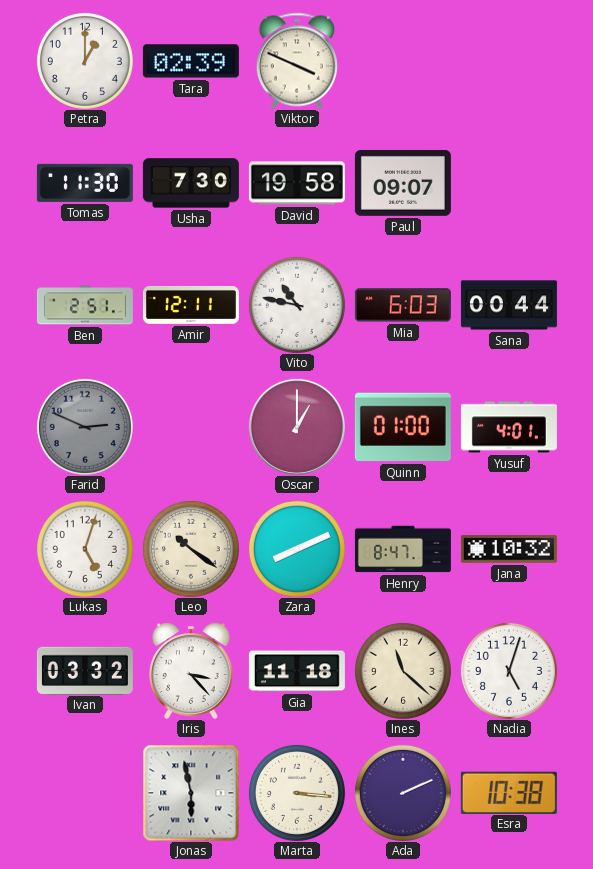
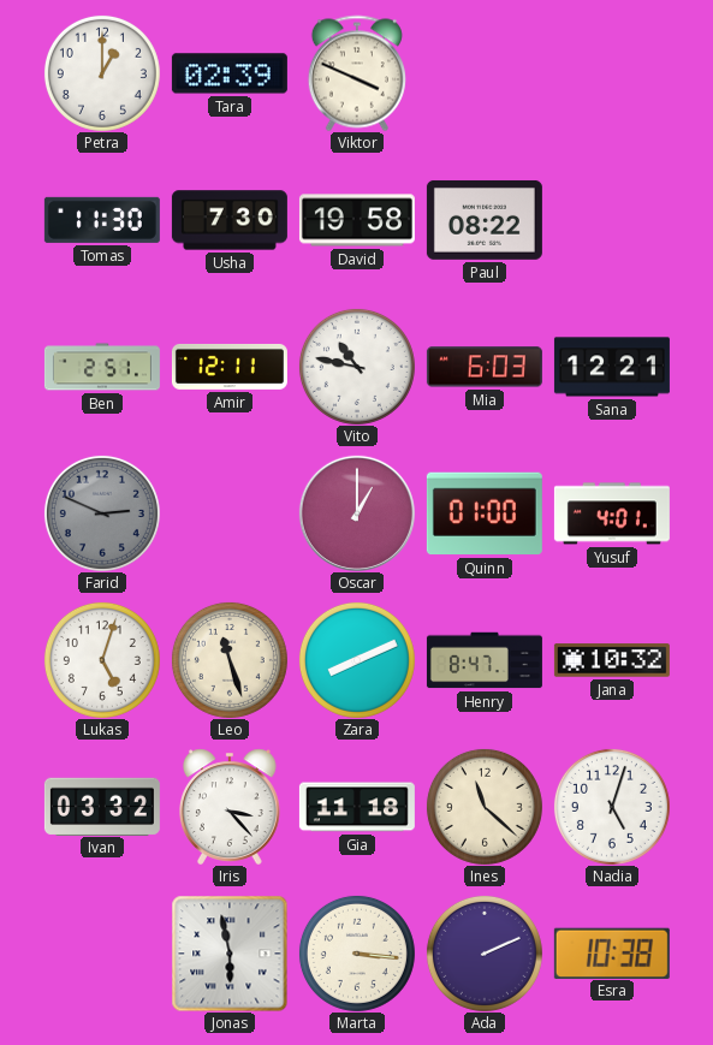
Paul: 09:07 -> 08:22 (485, 220)
Sana: 00:44 -> 12:21 (612, 367)
Leo: 10:21 -> 11:27 (230, 660)
